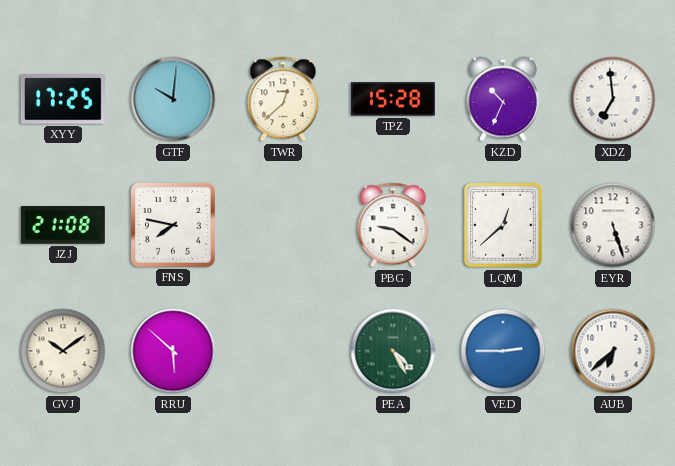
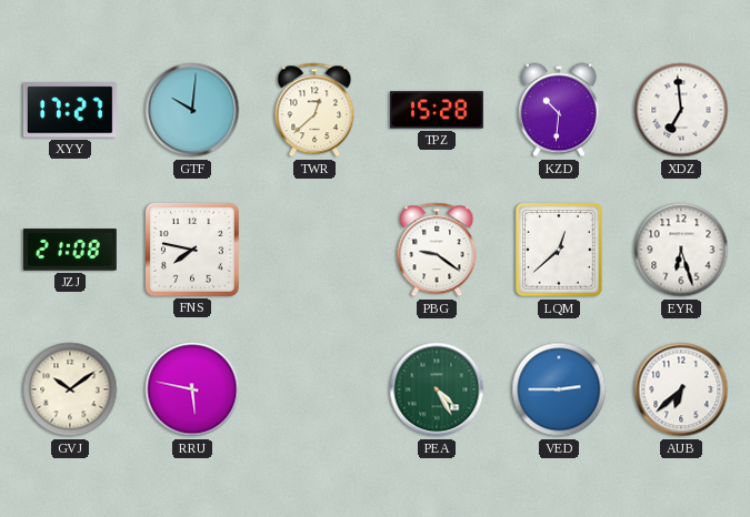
XYY: 17:25 -> 17:27 (70, 110)
KZD: 10:34 -> 10:31 (559, 110)
EYR: 5:27 -> 6:27 (681, 250)
RRU: 5:52 -> 5:47 (192, 389)
